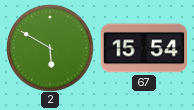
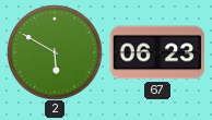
67: 15:54 -> 06:23 (157, 52)
